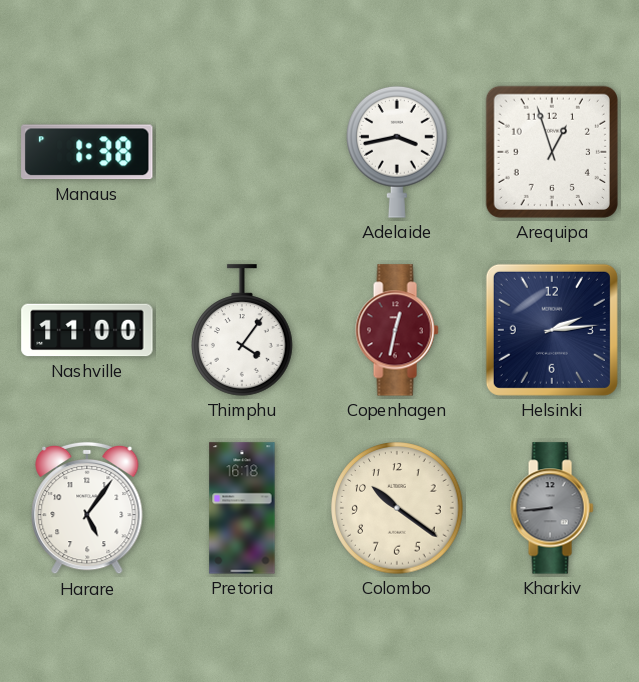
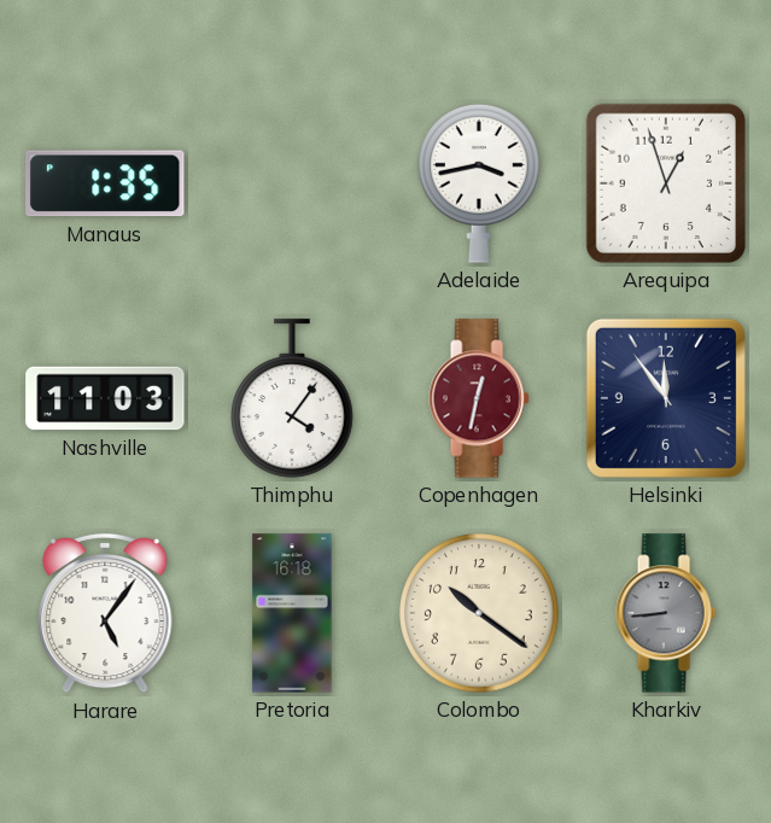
Manaus: 1:38 -> 1:35 (105, 183)
Nashville: 11:00 -> 11:03 (105, 398)
Helsinki: 2:14 -> 11:54 (666, 398)
